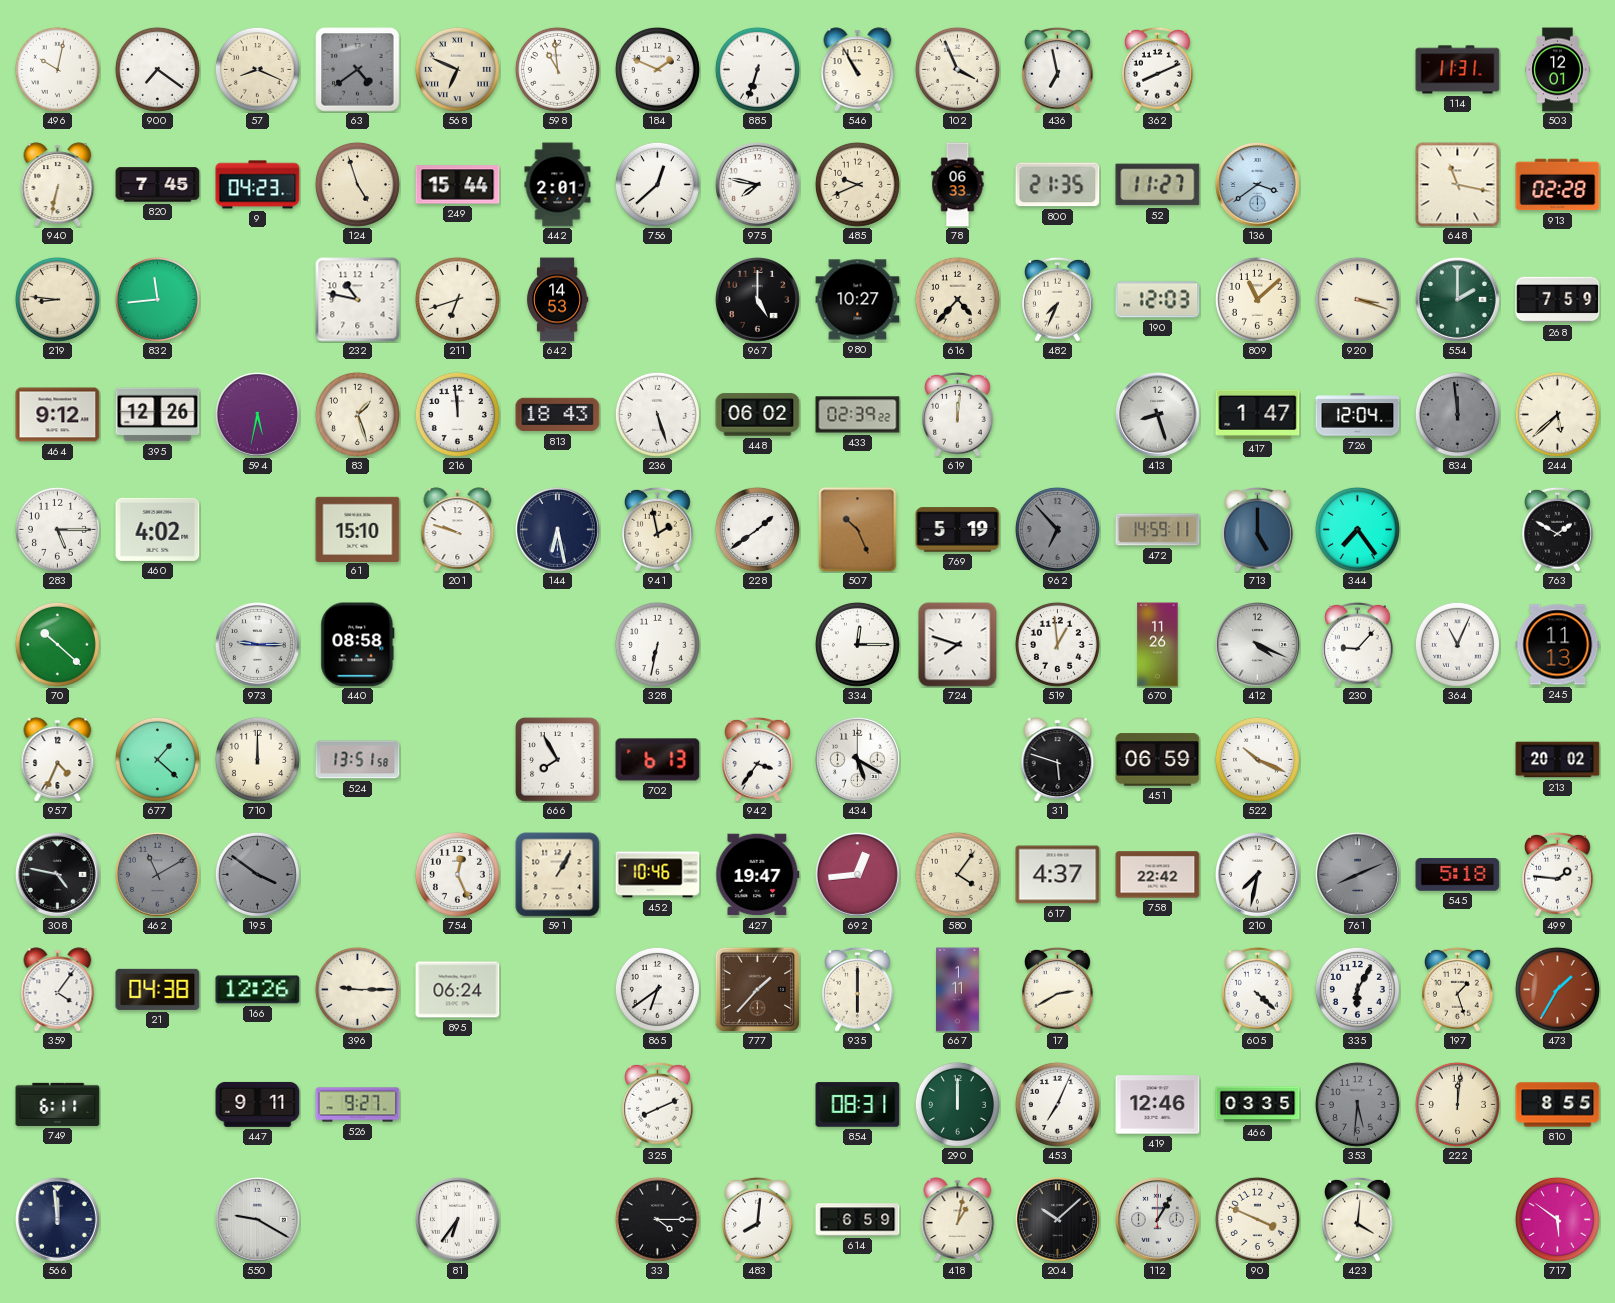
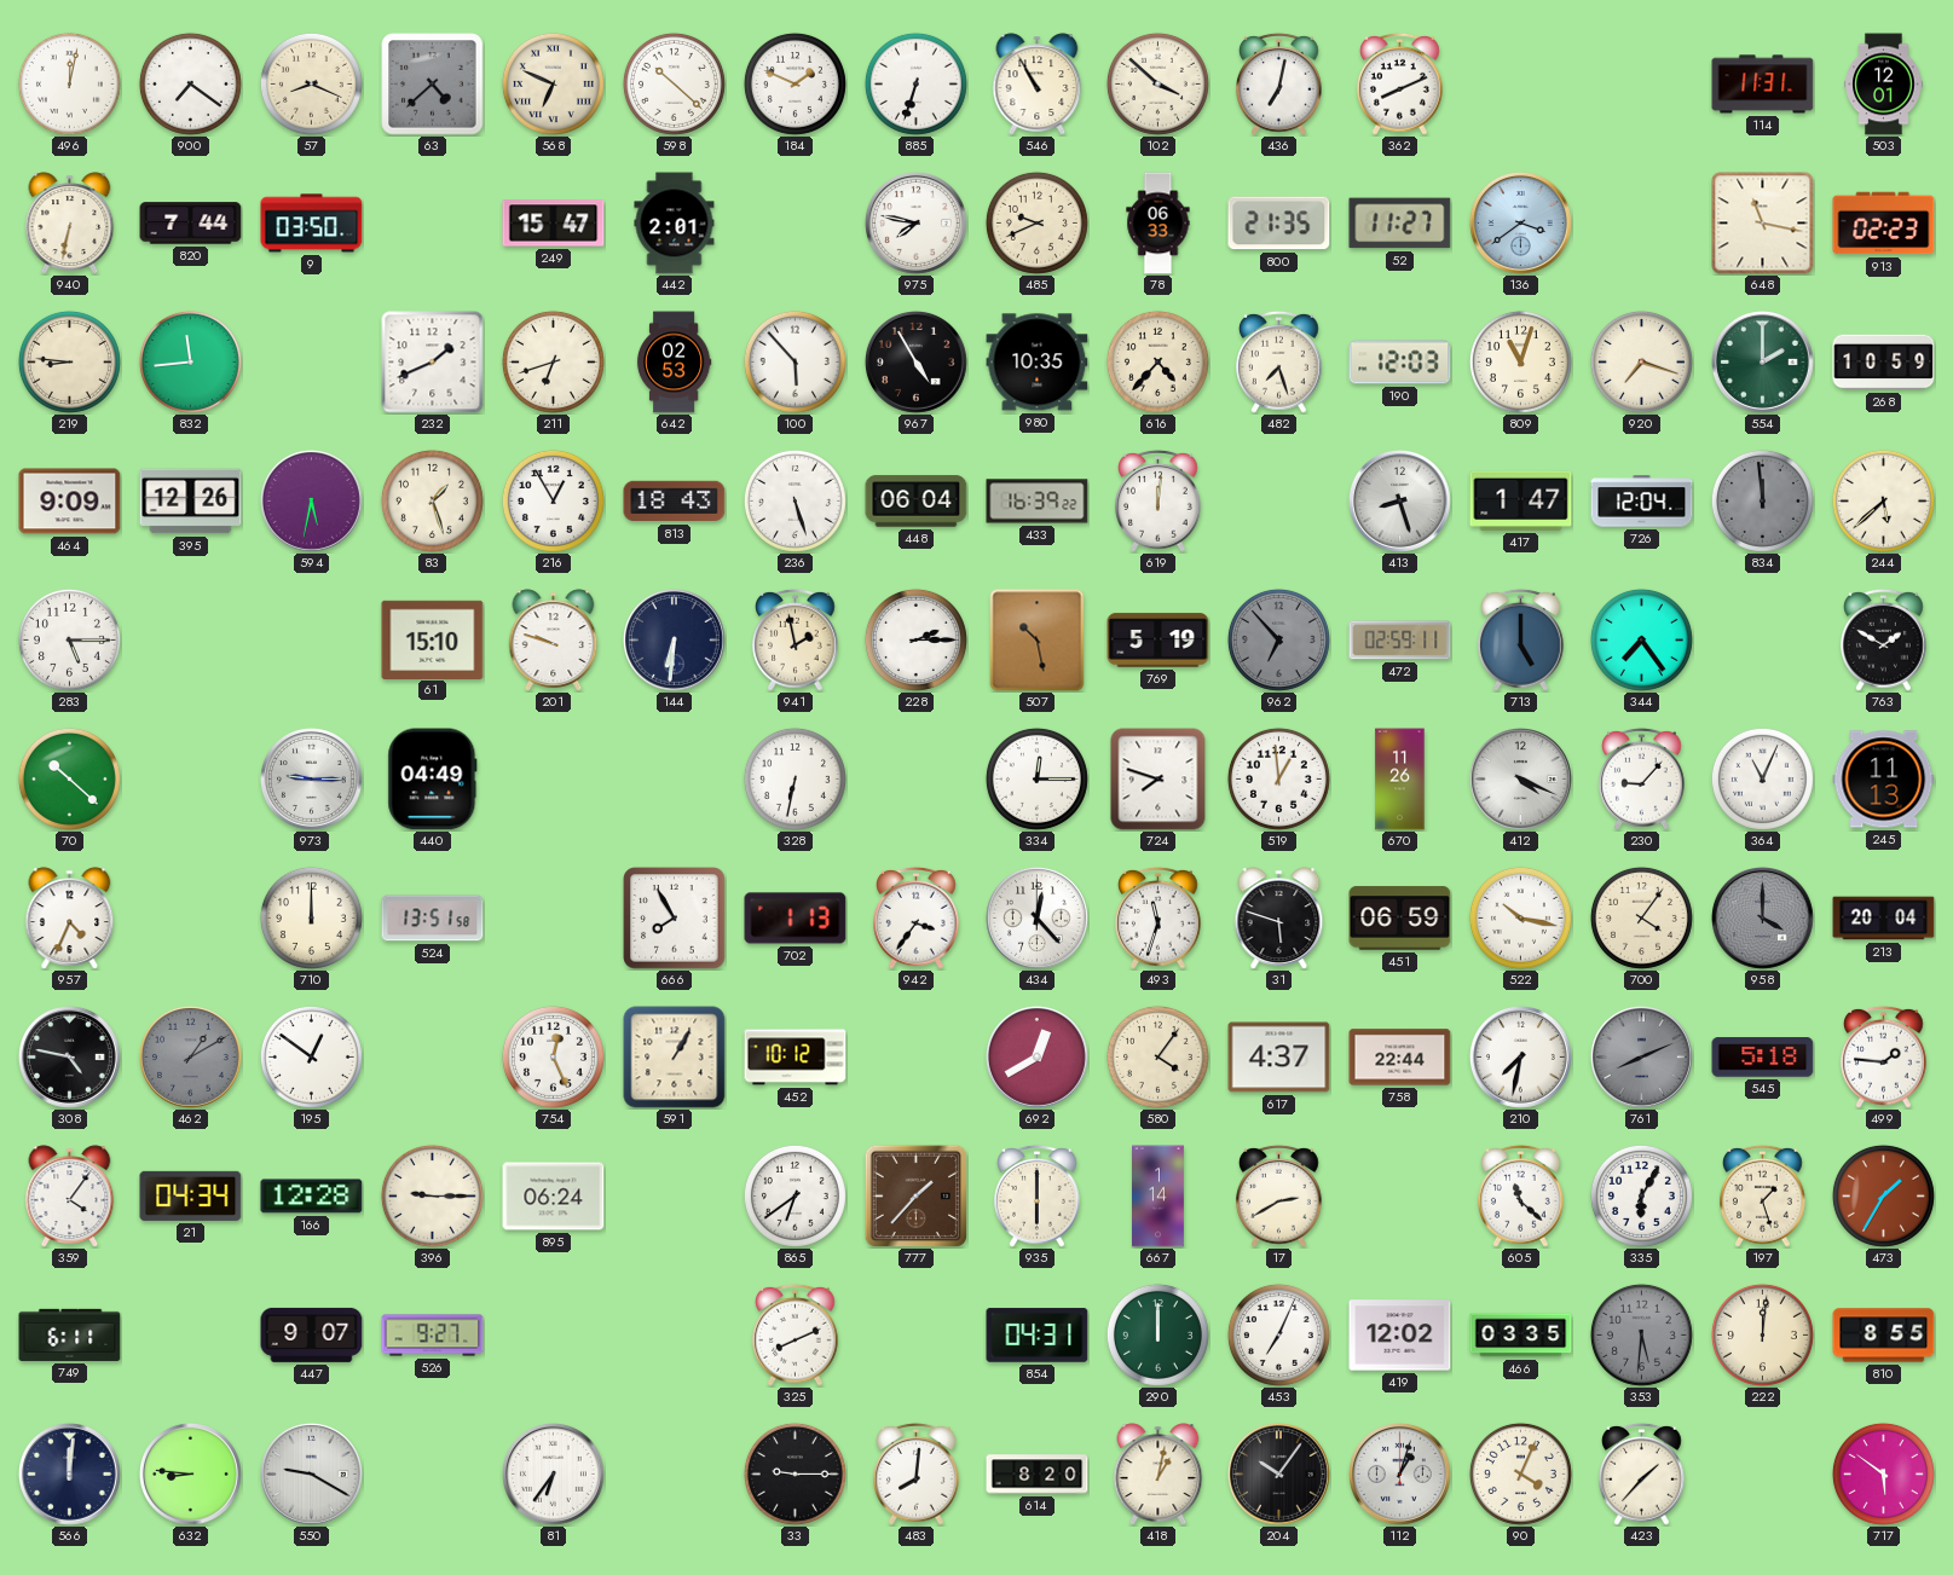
496: 10:02 -> 12:02 (69, 83)
63: 4:39 -> 4:38 (433, 85)
598: 10:59 -> 10:22 (674, 83)
102: 3:56 -> 3:52 (1157, 83)
436: 6:58 -> 7:02 (1279, 83)
820: 7:45 -> 7:44 (191, 224)
9: 04:23 -> 03:50 (312, 224)
124: 4:57 -> none (357, 184)
249: 15:44 -> 15:47 (554, 224)
756: 12:38 -> none (657, 184)
913: 02:28 -> 02:23 (1884, 224)
232: 10:47 -> 1:41 (433, 363)
642: 14:53 -> 02:53 (674, 363)
100: none -> 5:53 (795, 361)
967: 5:00 -> 4:55 (917, 363)
980: 10:27 -> 10:35 (1038, 363)
482: 7:34 -> 7:27 (1279, 361)
809: 11:08 -> 11:03 (1520, 361)
920: 3:18 -> 7:18 (1641, 361)
268: 7:59 -> 10:59 (1884, 363)
464: 9:12 -> 9:09 (70, 502)
216: 11:59 -> 12:55 (553, 500)
448: 06:02 -> 06:04 (917, 502)
433: 02:39 -> 16:39 (1038, 502)
460: 4:02 -> none (158, 529)
144: 6:28 -> 6:31 (675, 641)
228: 1:39 -> 2:15 (915, 639)
507: 10:26 -> 10:28 (1038, 641)
472: 14:59 -> 02:59 (1400, 641)
440: 08:58 -> 04:49 (433, 780)
677: 1:22 -> none (157, 759)
702: 6:13 -> 1:13 (796, 919)
434: 5:20 -> 12:23 (1038, 919)
493: none -> 11:33 (1158, 917)
522: 10:19 -> 10:17 (1520, 917)
700: none -> 4:06 (1641, 917)
958: none -> 4:00 (1763, 919)
213: 20:02 -> 20:04 (1884, 919)
462: 11:10 -> 1:10 (191, 1058)
195: 3:51 -> 12:51 (311, 1056)
195 dial: grey -> white (311, 1056)
452: 10:46 -> 10:12 (796, 1058)
427: 19:47 -> none (758, 875)
692: 12:44 -> 12:40 (1038, 1058)
758: 22:42 -> 22:44 (1400, 1058)
21: 04:38 -> 04:34 (191, 1195)
166: 12:26 -> 12:28 (312, 1197)
667: 1:11 -> 1:14 (1158, 1197)
605: 4:22 -> 11:22 (1521, 1195)
447: 9:11 -> 9:07 (312, 1334)
854: 08:31 -> 04:31 (1038, 1336)
419: 12:46 -> 12:02 (1400, 1336)
566: 11:59 -> 12:01 (70, 1475)
632: none -> 8:46 (191, 1475)
33: 4:15 -> 9:15 (795, 1473)
614: 6:59 -> 8:20 (1038, 1475)
204: 10:08 -> 10:06 (1279, 1475)
112: 1:05 -> 1:03 (1400, 1475)
90: 3:49 -> 4:04 (1520, 1473)
423: 4:01 -> 1:37 (1642, 1473)
